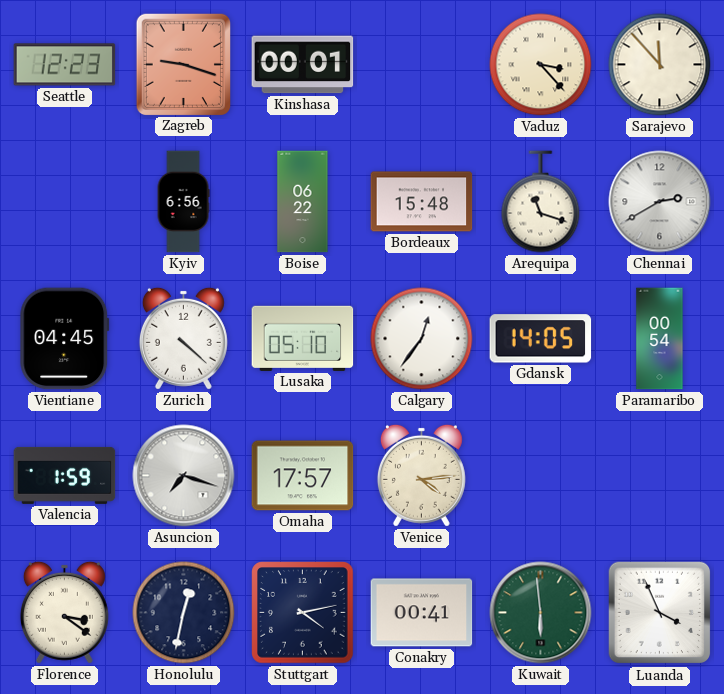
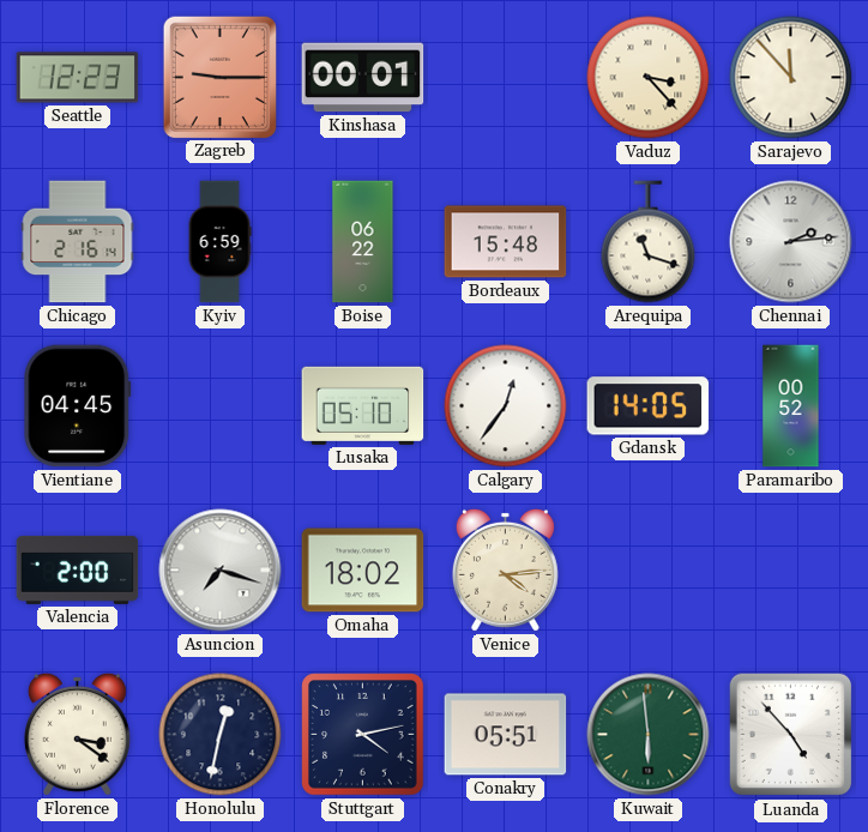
Zagreb: 9:18 -> 9:15 (219, 77)
Chicago: none -> 2:16 (78, 242)
Kyiv: 6:56 -> 6:59 (219, 242)
Chennai: 2:40 -> 2:14 (791, 242)
Zurich: 4:22 -> none (183, 338)
Paramaribo: 00:54 -> 00:52 (791, 406)
Valencia: 1:59 -> 2:00 (78, 569)
Omaha: 17:57 -> 18:02 (363, 571)
Conakry: 00:41 -> 05:51 (506, 735)
Luanda: 3:56 -> 4:53 (791, 735)
